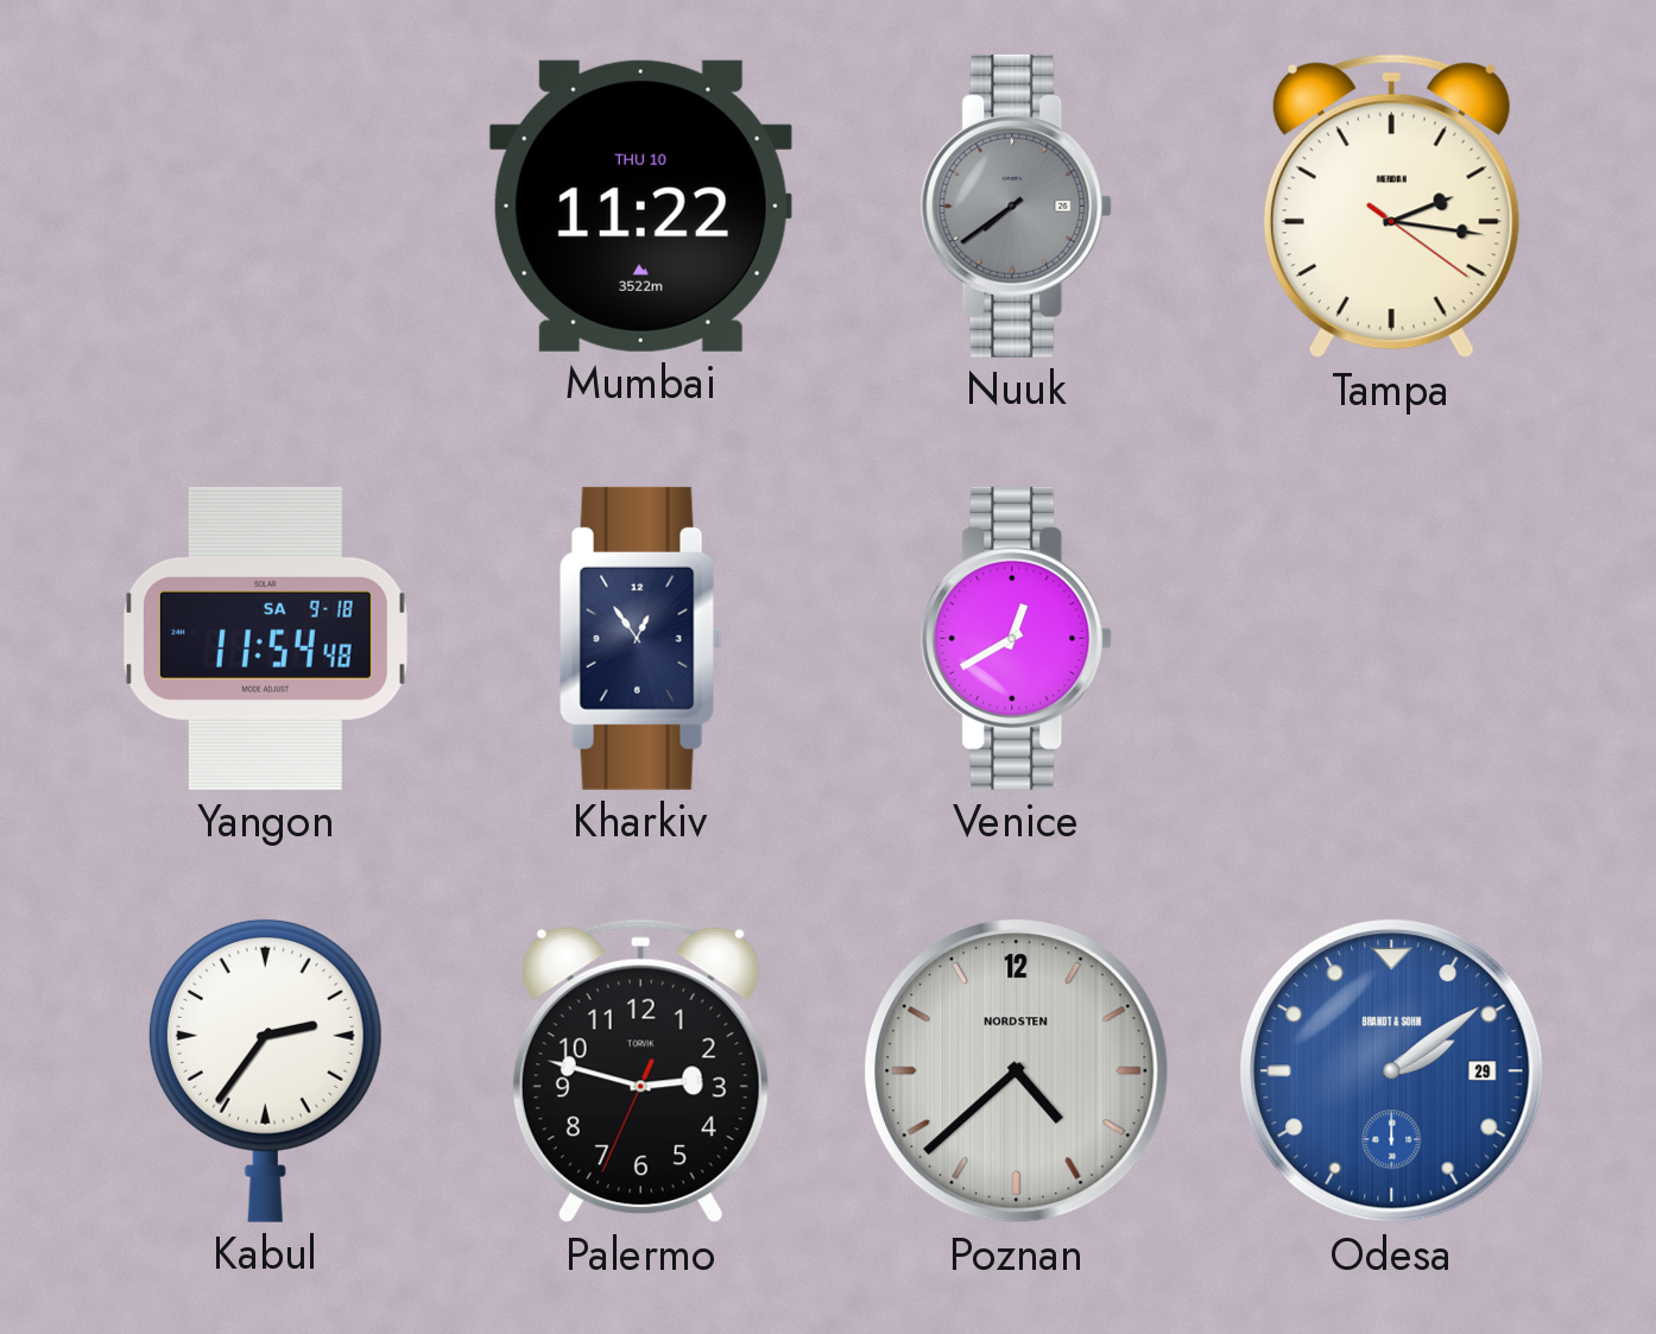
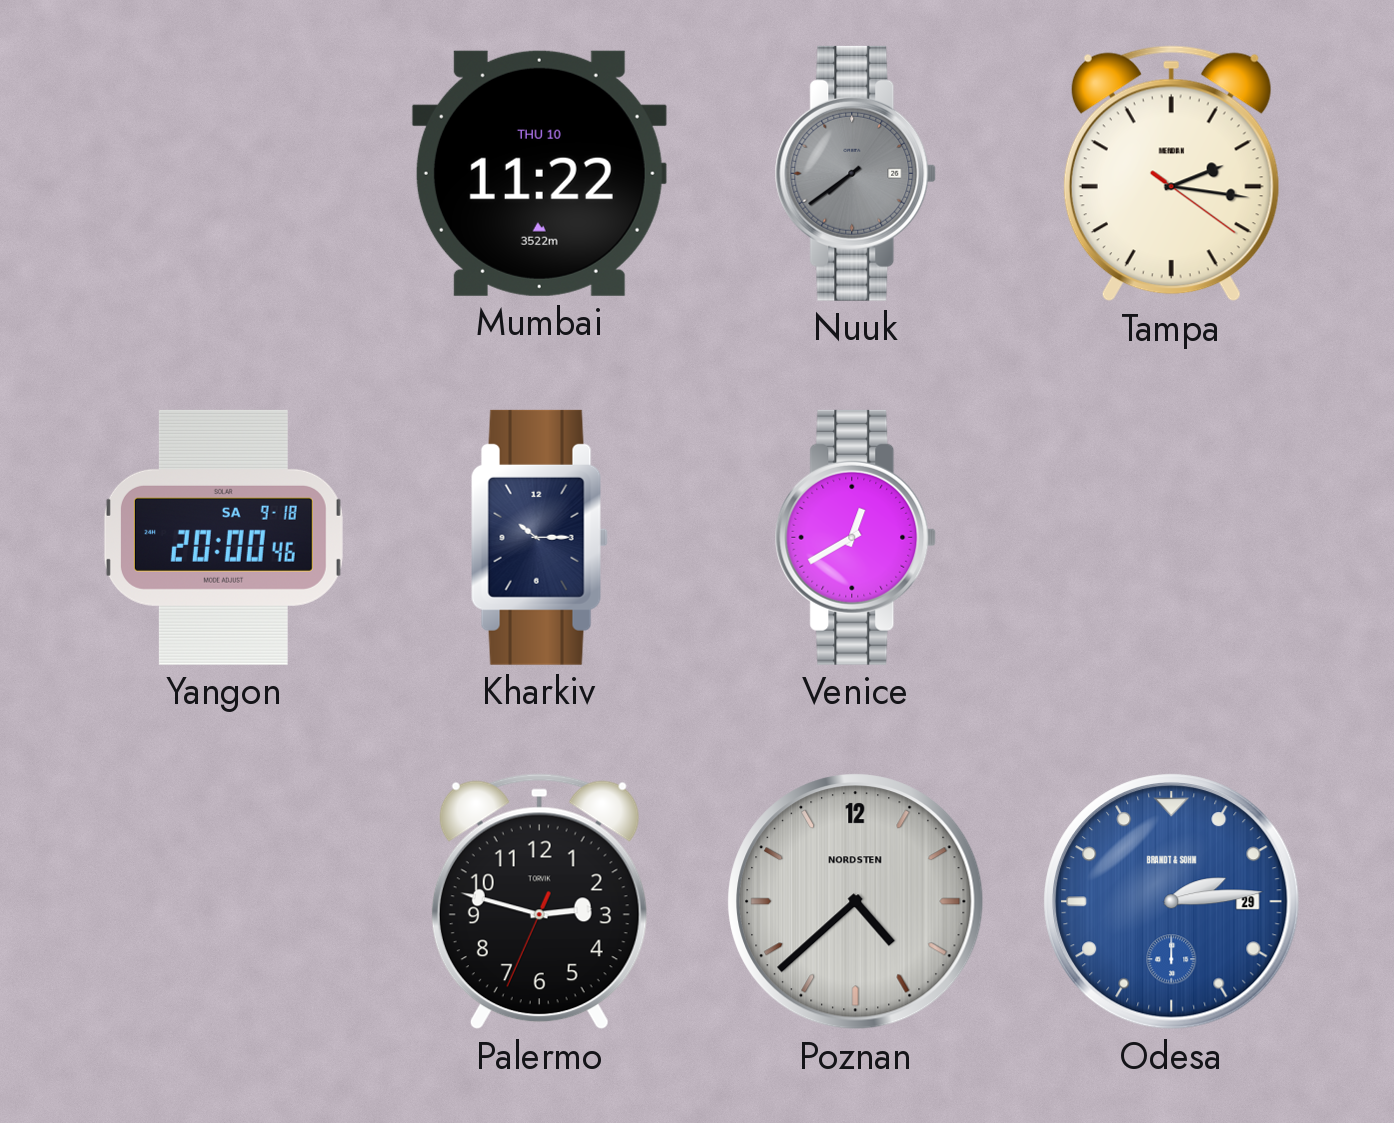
Yangon: 11:54 -> 20:00 (223, 537)
Kharkiv: 12:54 -> 10:15 (539, 537)
Kabul: 2:36 -> none (265, 1070)
Odesa: 2:09 -> 2:14 (1172, 902)
